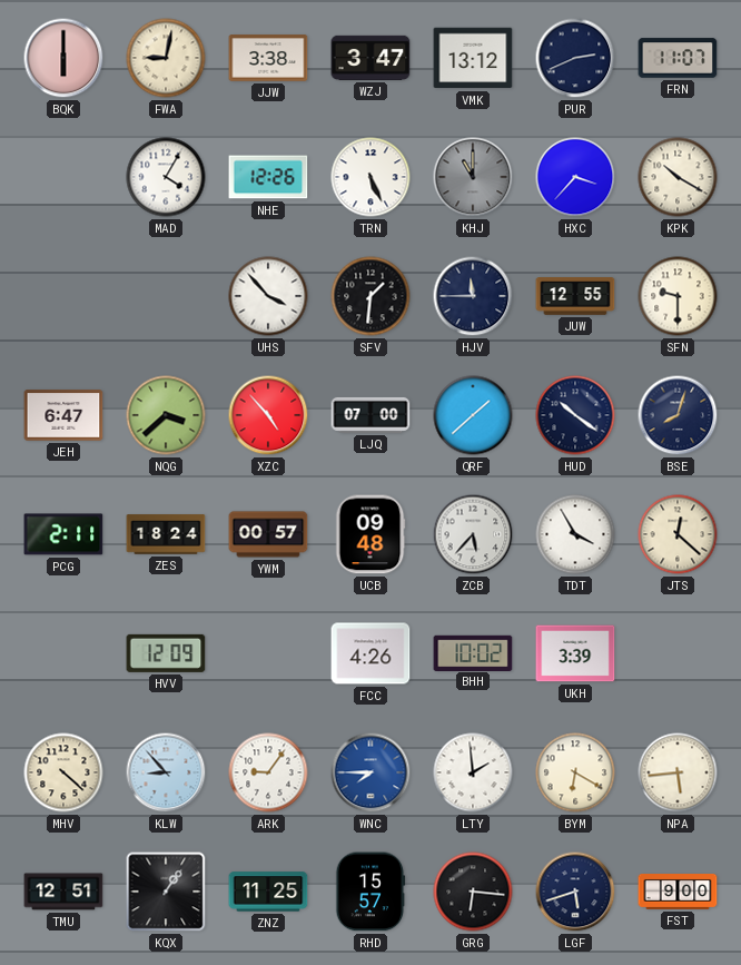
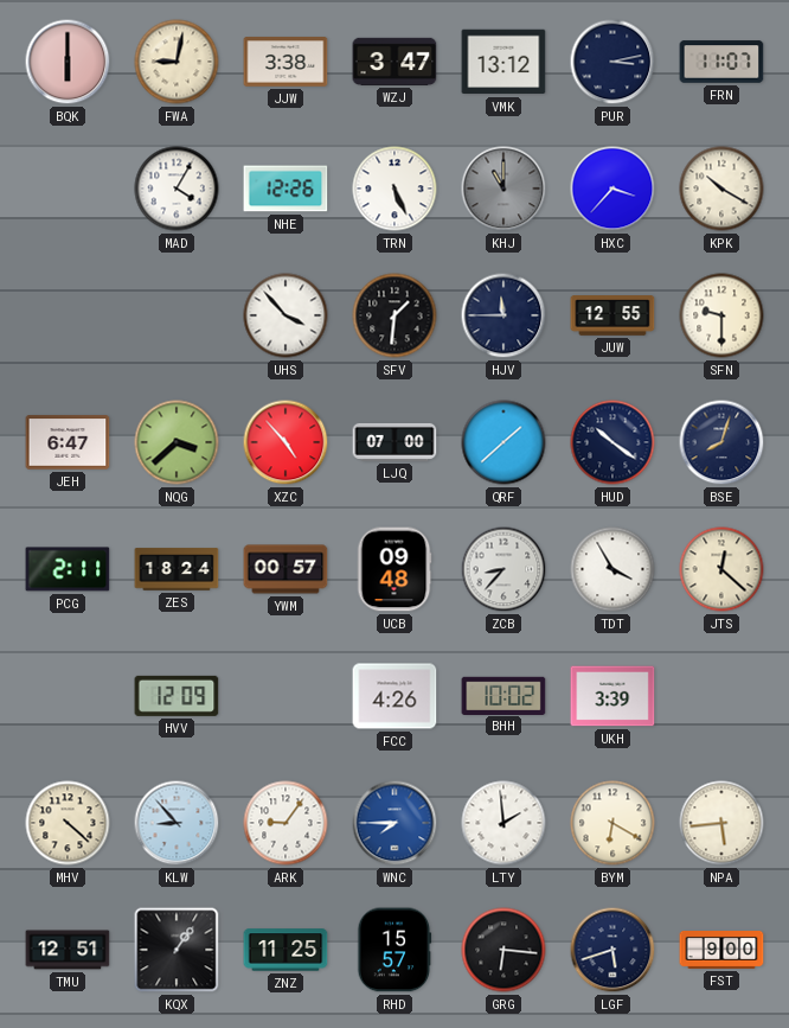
PUR: 2:41 -> 3:13 (612, 62)
ZCB: 5:37 -> 8:37 (503, 569)
